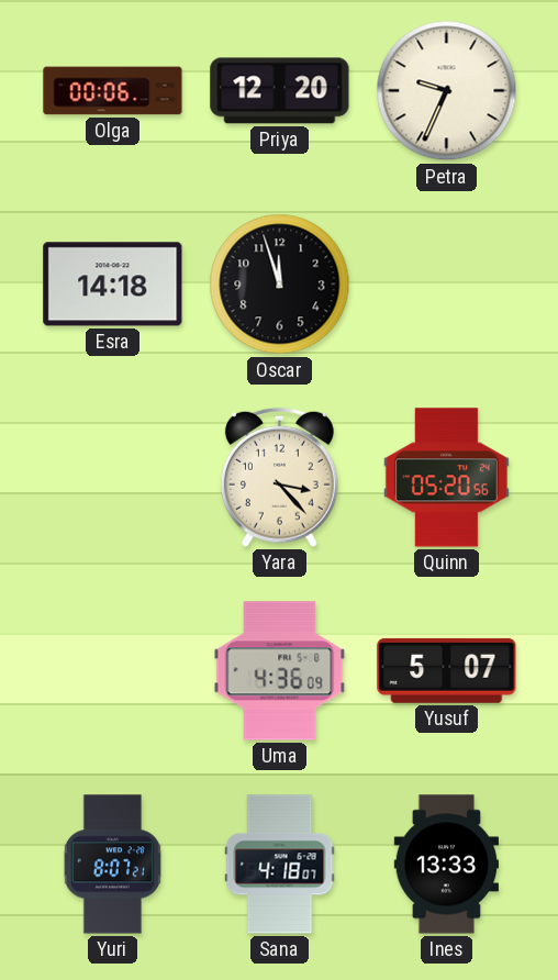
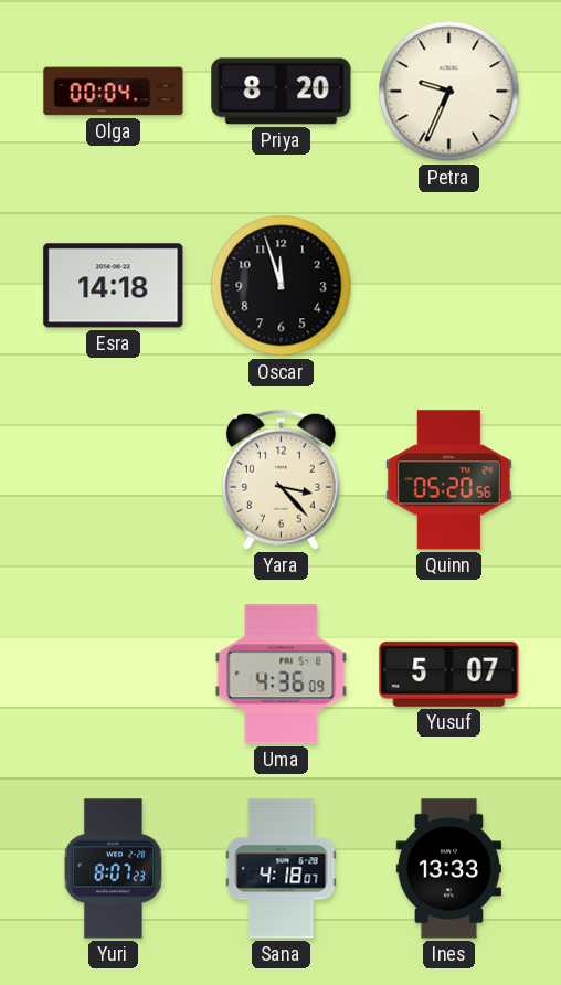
Olga: 00:06 -> 00:04 (114, 92)
Priya: 12:20 -> 8:20 (282, 92)
Yuri: 8:07:21 -> 8:07:23 (113, 869)
